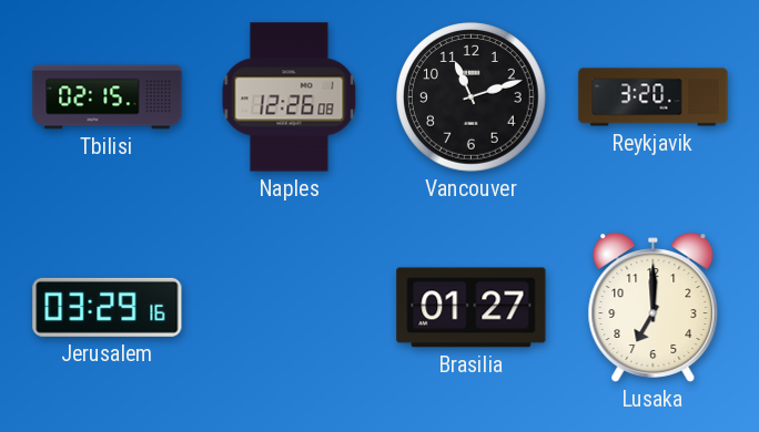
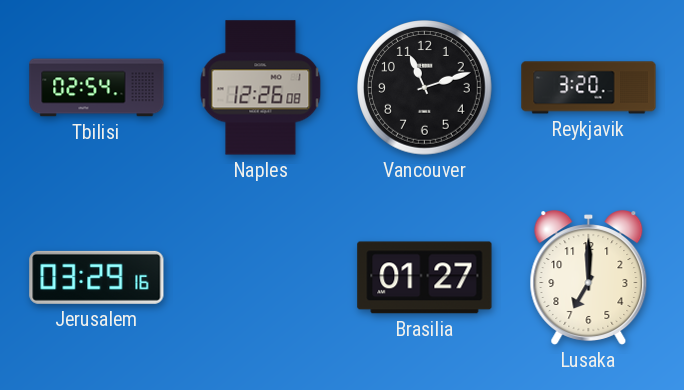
Tbilisi: 02:15 -> 02:54 (97, 88)
